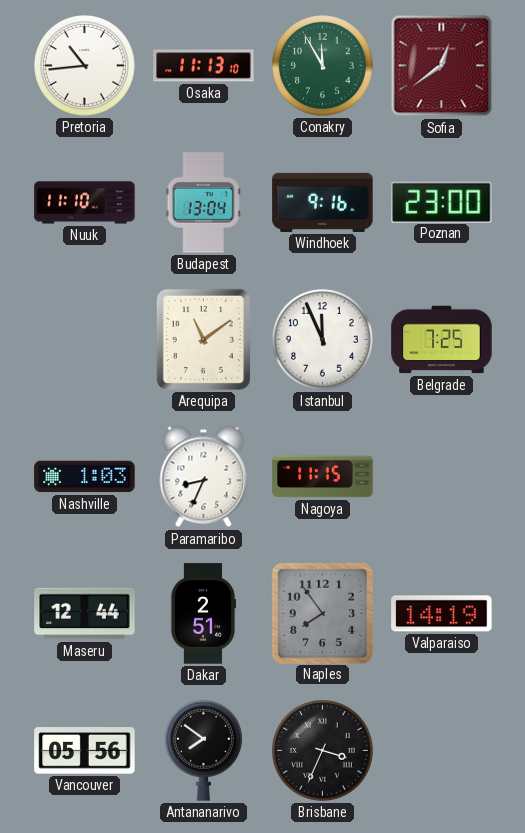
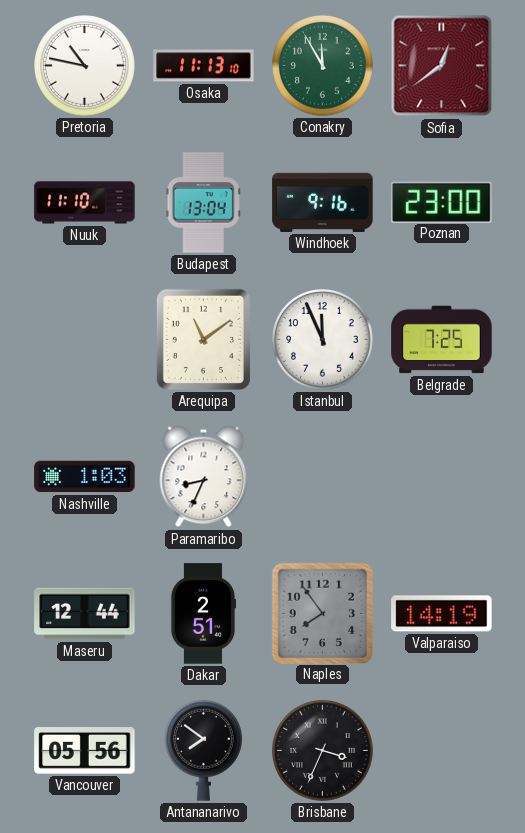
Pretoria: 10:44 -> 10:47 (85, 66)
Nagoya: 11:15 -> none (323, 477)
